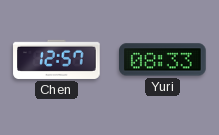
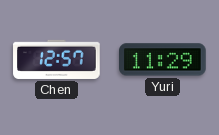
Yuri: 08:33 -> 11:29 (163, 60)
